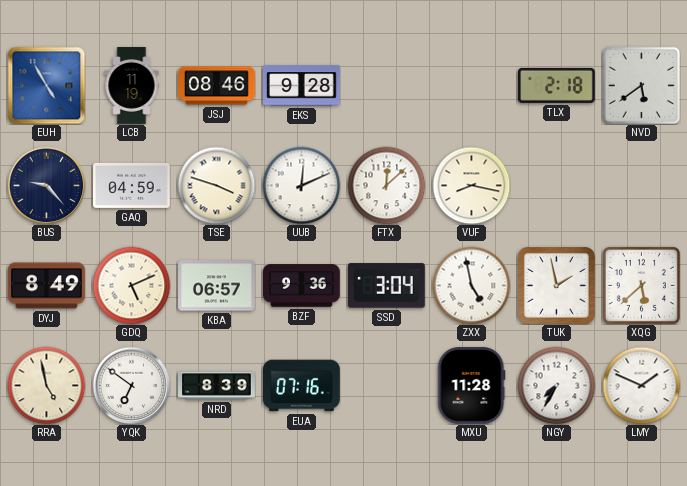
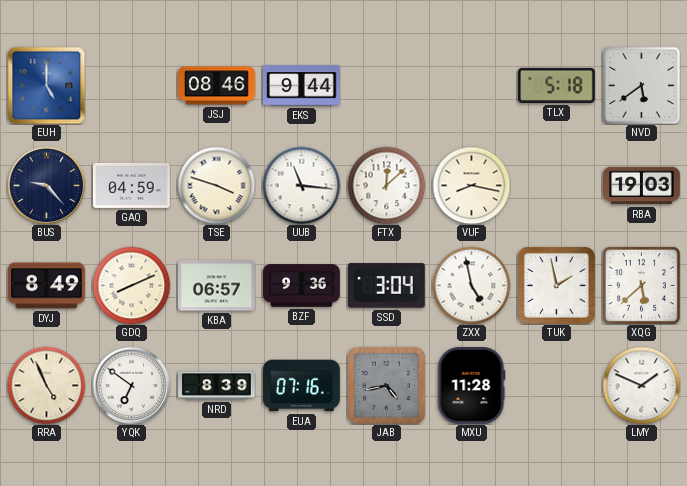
EUH: 4:55 -> 5:00 (46, 85)
LCB: 11:19 -> none (132, 86)
EKS: 9:28 -> 9:44 (302, 86)
TLX: 2:18 -> 5:18 (557, 85)
UUB: 12:11 -> 11:16 (301, 185)
RBA: none -> 19:03 (642, 186)
GDQ: 5:11 -> 8:11 (131, 285)
RRA: 4:58 -> 4:56 (46, 385)
JAB: none -> 4:43 (386, 385)
NGY: 7:35 -> none (556, 385)
